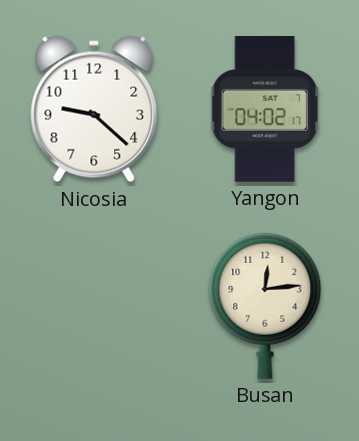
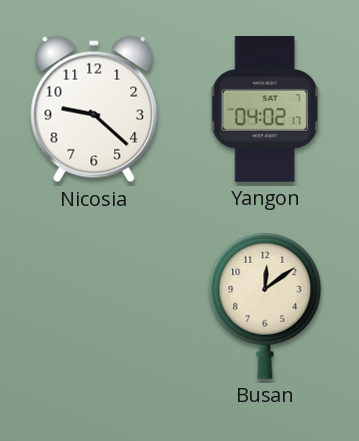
Busan: 12:14 -> 12:09 (265, 306)
